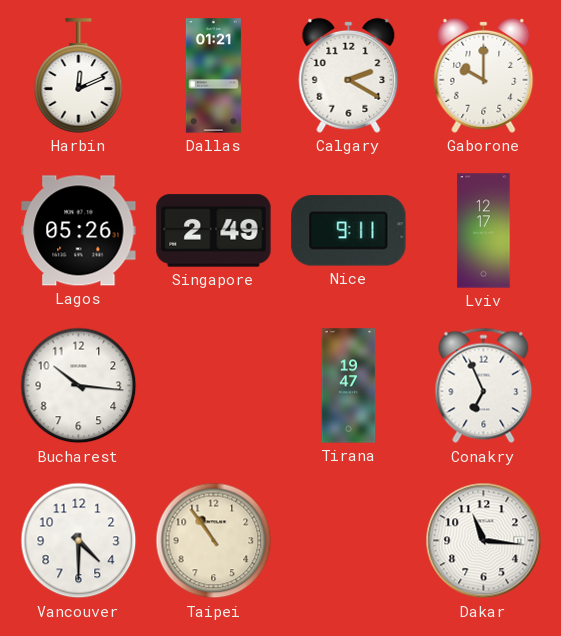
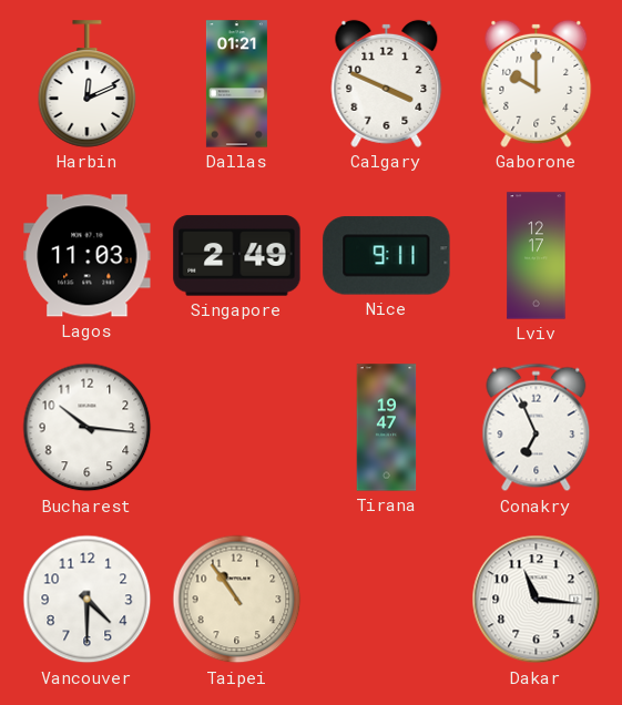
Calgary: 2:20 -> 3:49 (387, 83)
Lagos: 05:26 -> 11:03 (88, 256)
